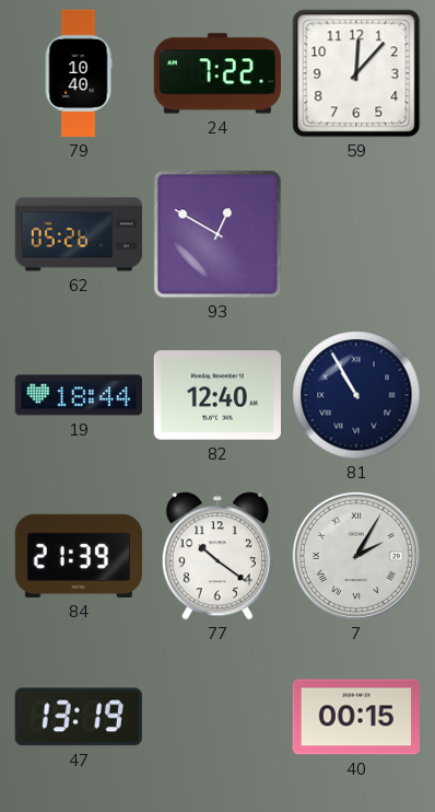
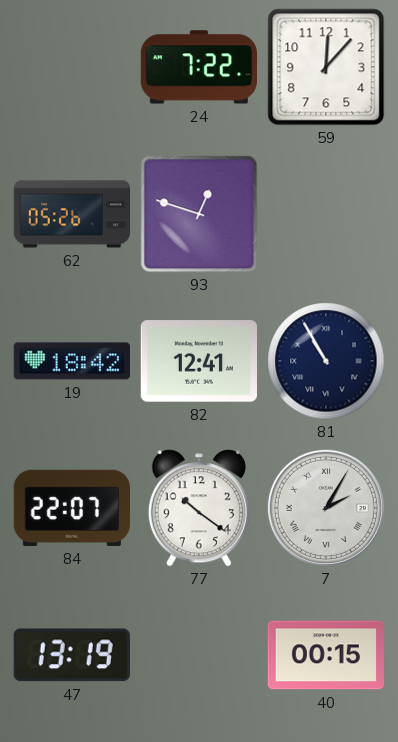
79: 10:40 -> none (79, 73)
93: 12:50 -> 12:48 (199, 214)
19: 18:44 -> 18:42 (72, 361)
82: 12:40 -> 12:41 (198, 361)
84: 21:39 -> 22:07 (71, 508)
